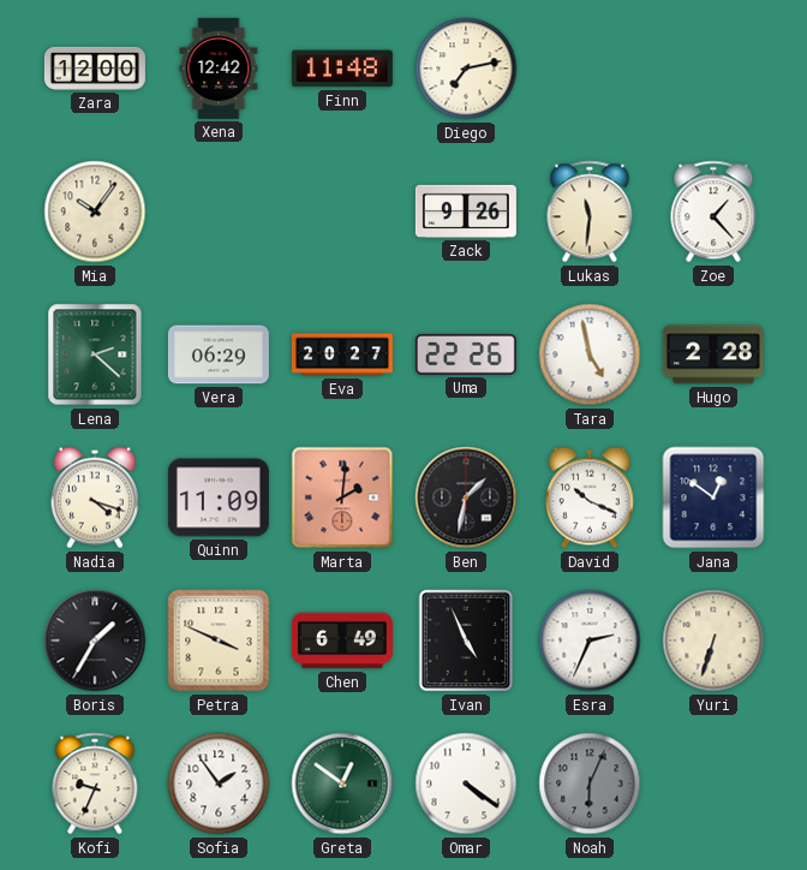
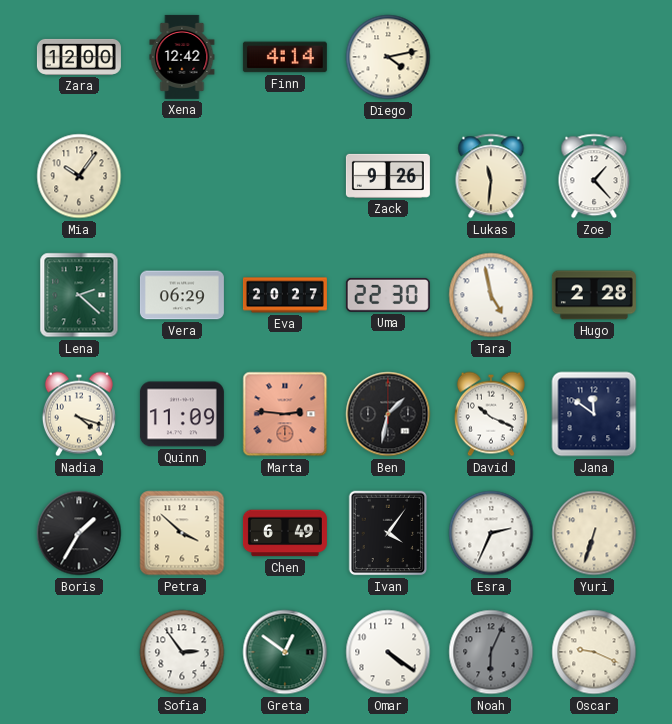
Finn: 11:48 -> 4:14 (285, 57)
Diego: 7:13 -> 4:13 (388, 57)
Uma: 22:26 -> 22:30 (388, 295)
Marta: 2:01 -> 2:46 (285, 414)
Jana: 12:51 -> 11:51 (594, 414)
Petra: 3:49 -> 3:52 (182, 533)
Ivan: 4:56 -> 4:06 (388, 533)
Kofi: 9:34 -> none (95, 783)
Sofia: 1:54 -> 2:54 (182, 652)
Oscar: none -> 9:19 (594, 652)
